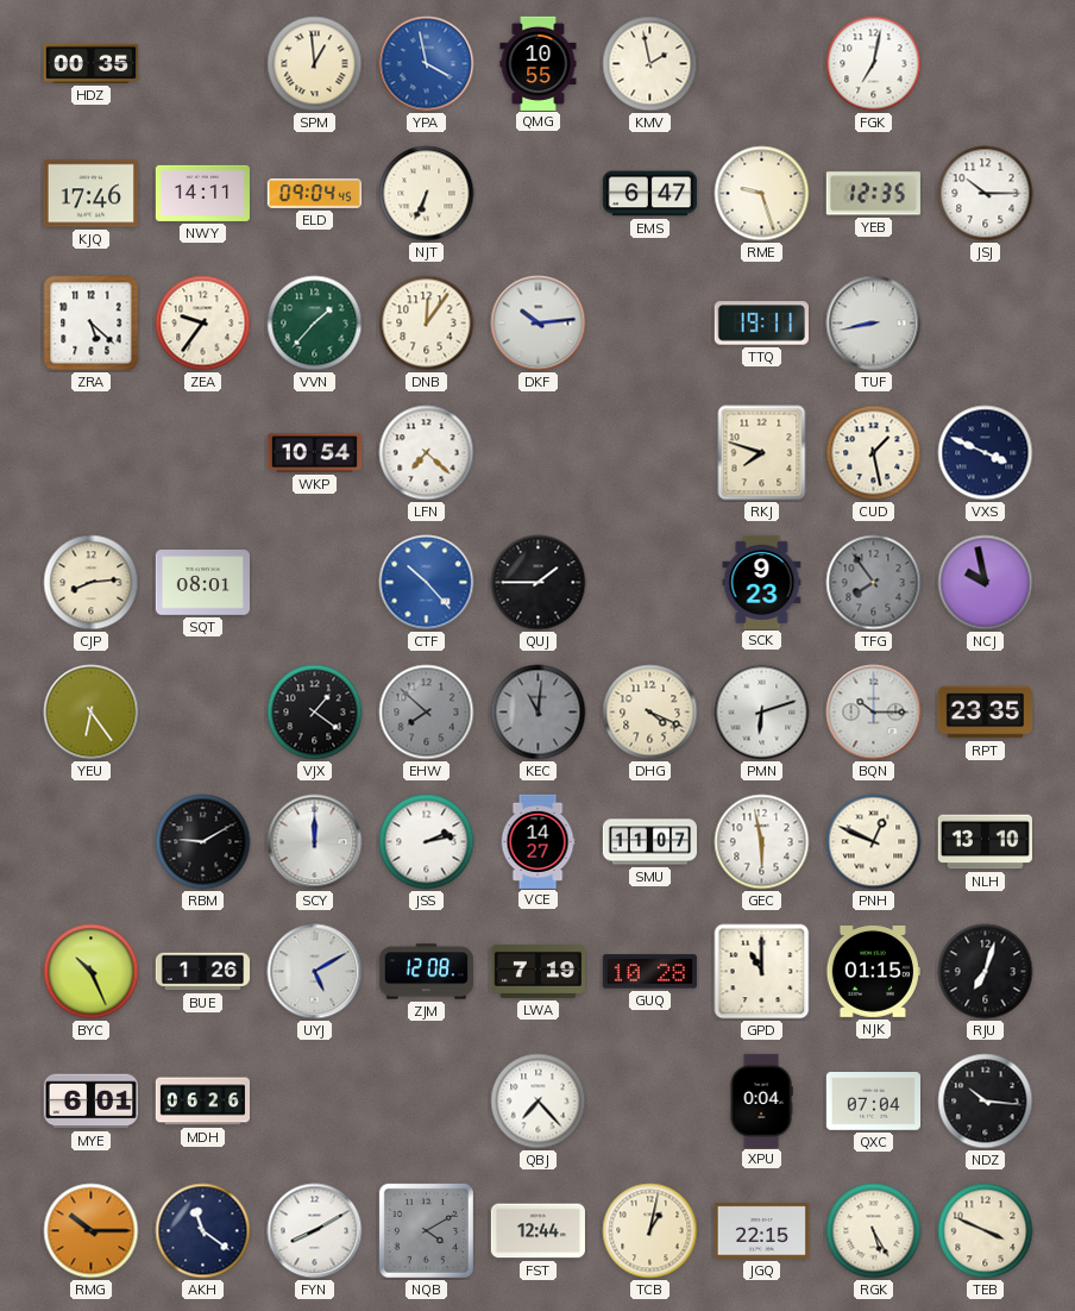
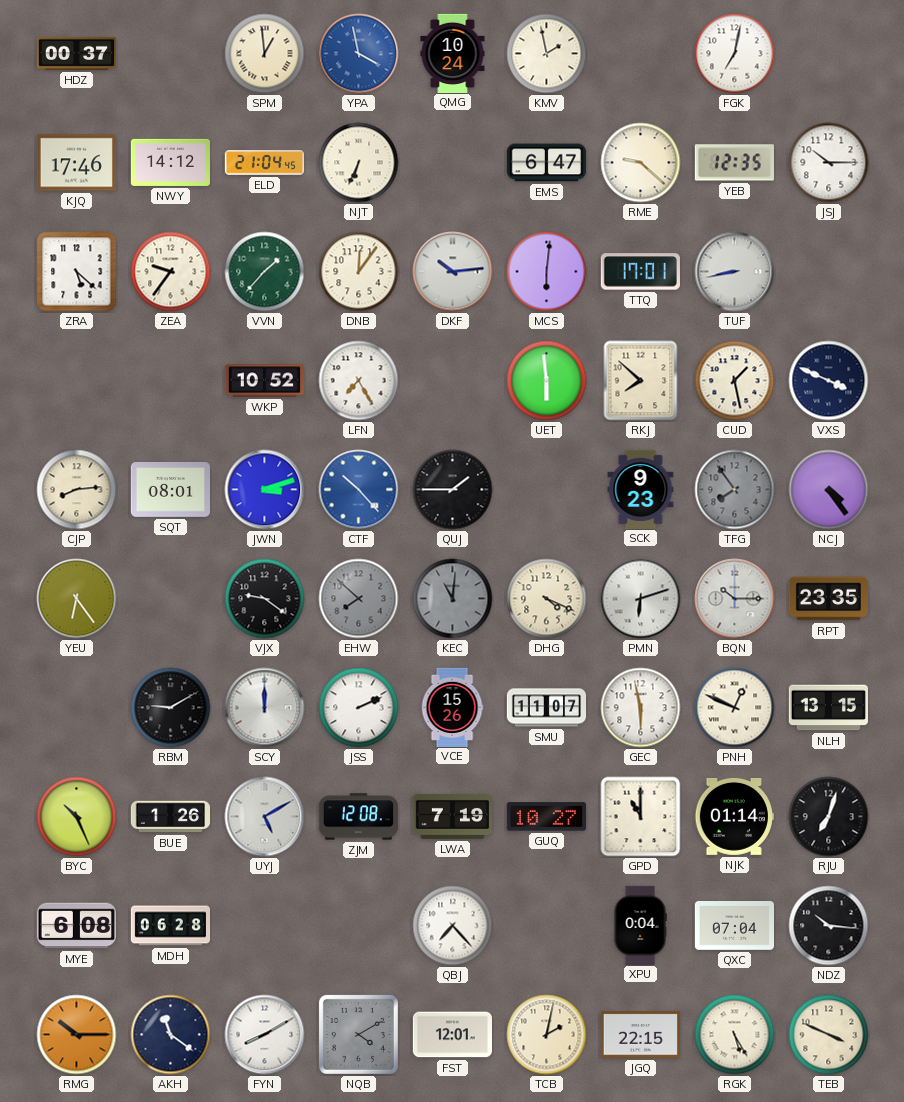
HDZ: 00:35 -> 00:37 (76, 53)
QMG: 10:55 -> 10:24 (453, 53)
NWY: 14:11 -> 14:12 (170, 162)
ELD: 09:04 -> 21:04 (264, 163)
RME: 9:27 -> 9:22 (641, 163)
MCS: none -> 6:01 (547, 272)
TTQ: 19:11 -> 17:01 (640, 272)
WKP: 10:54 -> 10:52 (264, 381)
LFN: 7:22 -> 7:25 (359, 381)
UET: none -> 5:59 (547, 381)
RKJ: 7:48 -> 7:52 (641, 381)
JWN: none -> 3:12 (265, 490)
NCJ: 9:58 -> 4:24 (829, 490)
VJX: 1:21 -> 9:21 (265, 599)
JSS: 2:13 -> 2:11 (359, 708)
VCE: 14:27 -> 15:26 (452, 707)
NLH: 13:10 -> 13:15 (828, 708)
GUQ: 10:28 -> 10:27 (546, 817)
NJK: 01:15 -> 01:14 (734, 816)
MYE: 6:01 -> 6:08 (76, 926)
MDH: 06:26 -> 06:28 (170, 926)
FST: 12:44 -> 12:01 (452, 1035)
TCB: 1:02 -> 2:02 (547, 1035)
